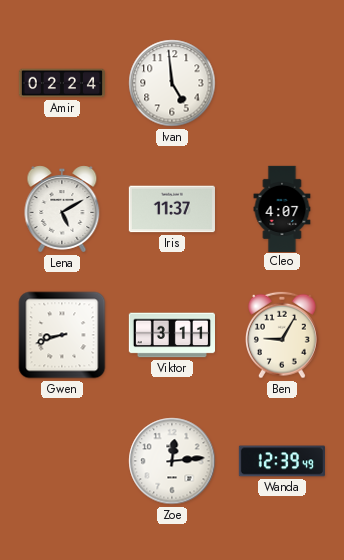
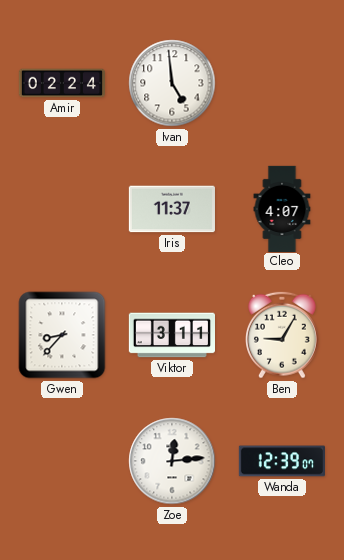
Lena: 5:10 -> none (62, 209)
Gwen: 8:42 -> 8:37 (62, 335)
Wanda: 12:39:49 -> 12:39:07 (282, 461)
